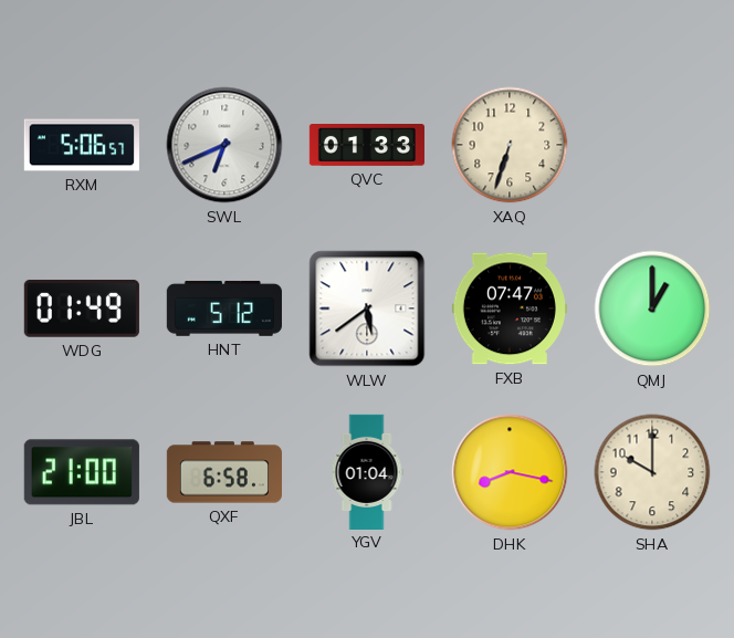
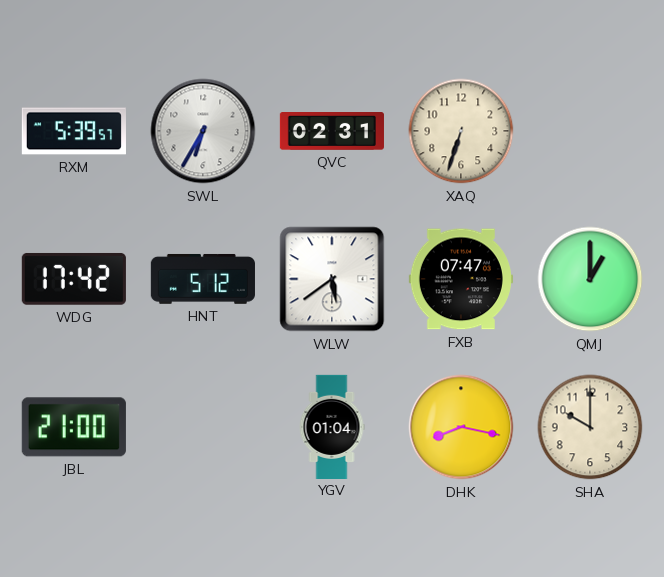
RXM: 5:06 -> 5:39 (74, 131)
SWL: 6:41 -> 6:35 (203, 131)
QVC: 01:33 -> 02:31 (332, 132)
WDG: 01:49 -> 17:42 (74, 279)
QXF: 6:58 -> none (223, 472)
